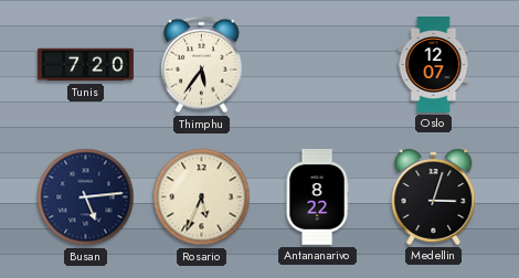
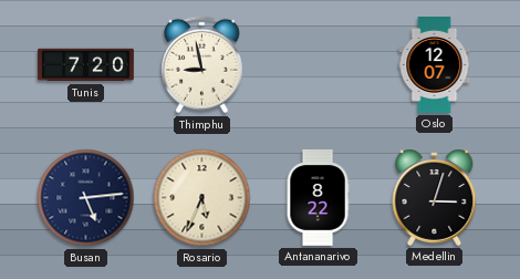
Thimphu: 5:36 -> 8:58 (202, 65)
